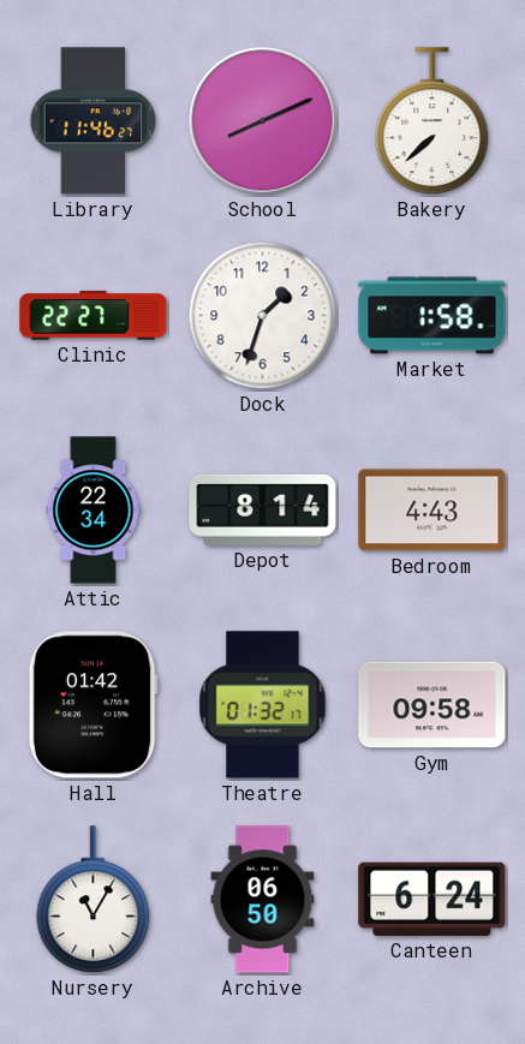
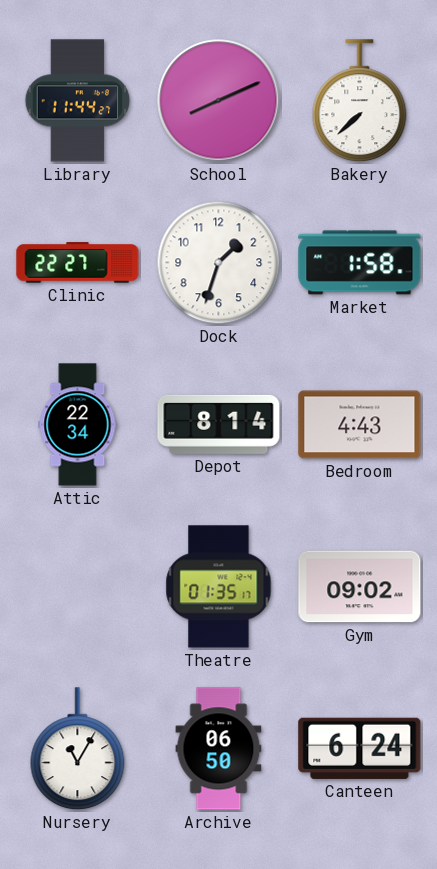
Library: 11:46 -> 11:44 (78, 101)
Hall: 01:42 -> none (93, 705)
Theatre: 01:32 -> 01:35 (219, 587)
Gym: 09:58 -> 09:02 (360, 587)
